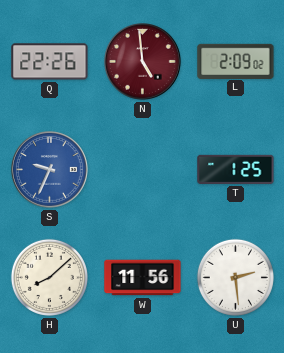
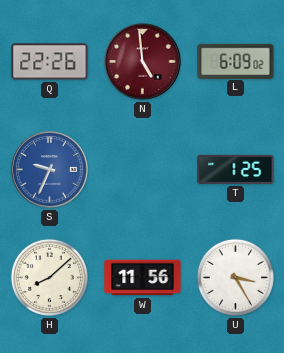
L: 2:09 -> 6:09 (236, 61)
U: 2:29 -> 3:25 (235, 277)
